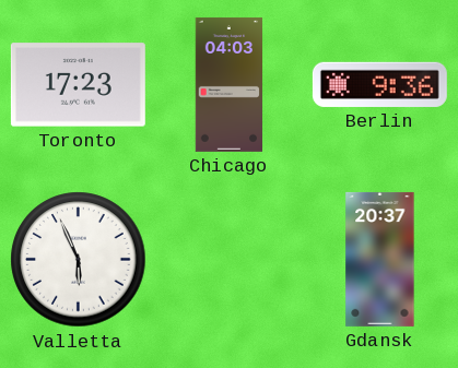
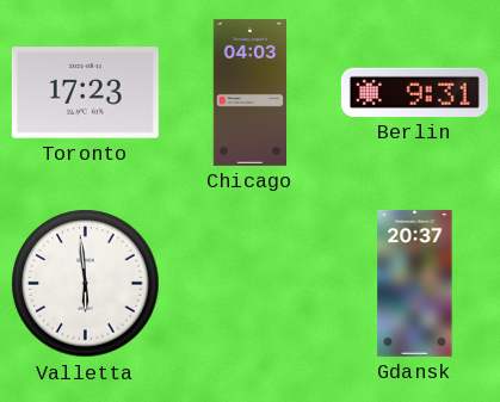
Berlin: 9:36 -> 9:31 (414, 92)
Valletta: 5:56 -> 5:59 (86, 284)
